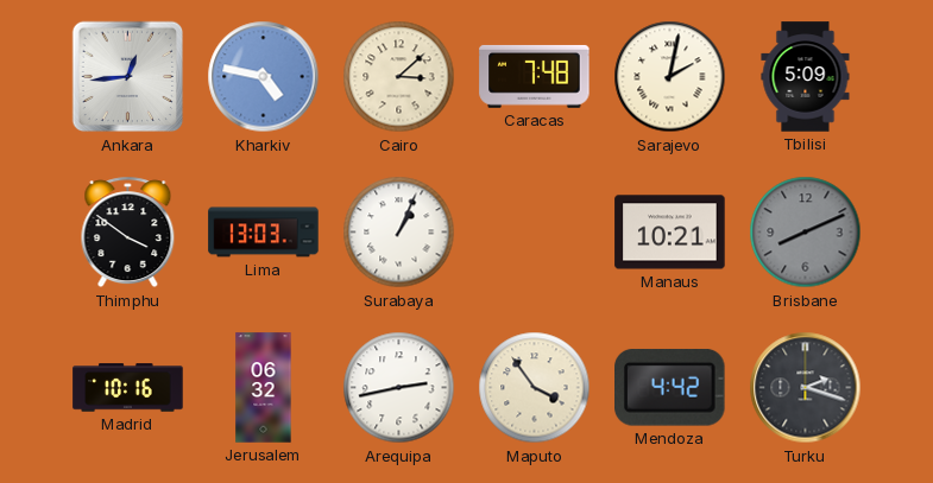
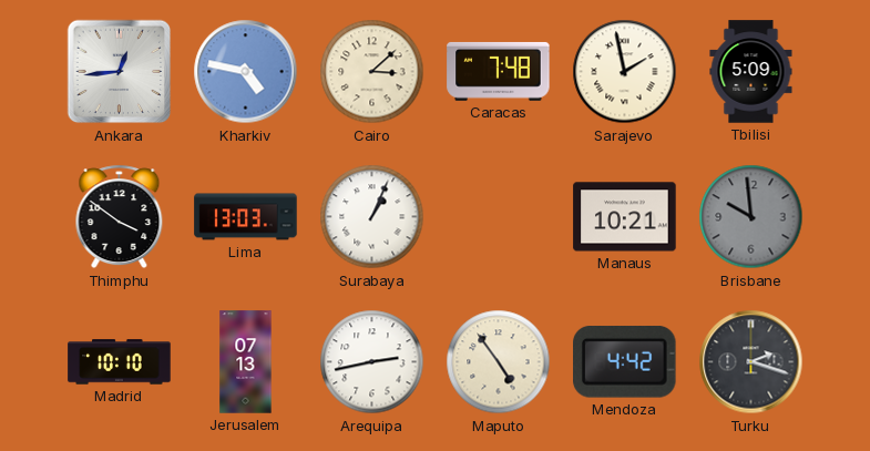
Sarajevo: 2:02 -> 1:58 (625, 72)
Brisbane: 8:11 -> 9:59 (751, 217)
Madrid: 10:16 -> 10:10 (120, 362)
Jerusalem: 06:32 -> 07:13 (246, 362)
Maputo: 3:54 -> 4:54 (499, 362)
